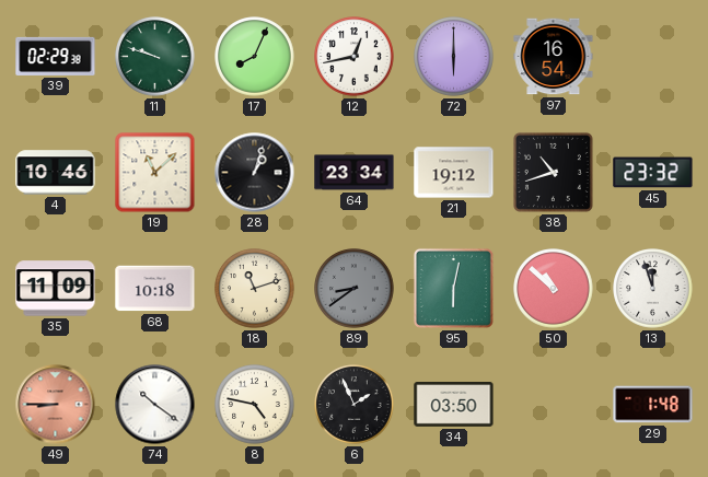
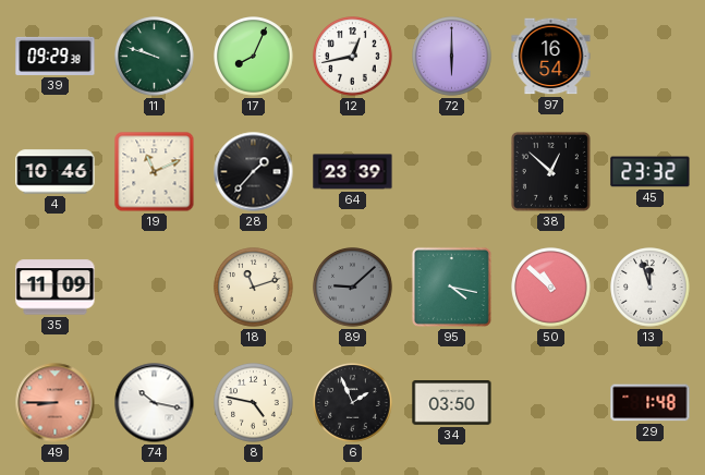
39: 02:29 -> 09:29 (56, 56)
19: 11:08 -> 11:11 (155, 172)
28: 1:03 -> 1:37 (254, 172)
64: 23:34 -> 23:39 (353, 172)
21: 19:12 -> none (454, 173)
38: 10:42 -> 12:52 (550, 171)
68: 10:18 -> none (155, 289)
89: 8:39 -> 9:08 (353, 288)
95: 6:02 -> 4:17 (451, 287)
74: 10:21 -> 10:17 (155, 403)
